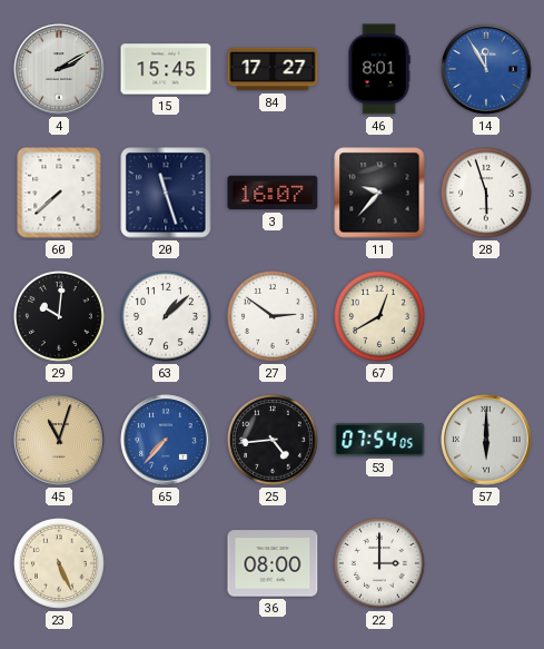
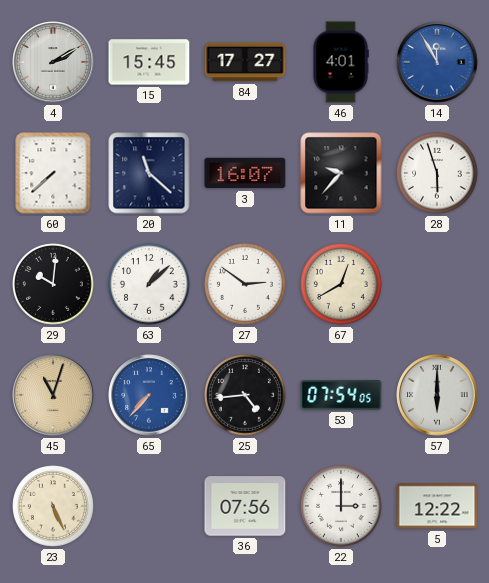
46: 8:01 -> 4:01 (341, 62)
20: 11:27 -> 11:22 (149, 173)
36: 08:00 -> 07:56 (245, 506)
5: none -> 12:22 (437, 506)
